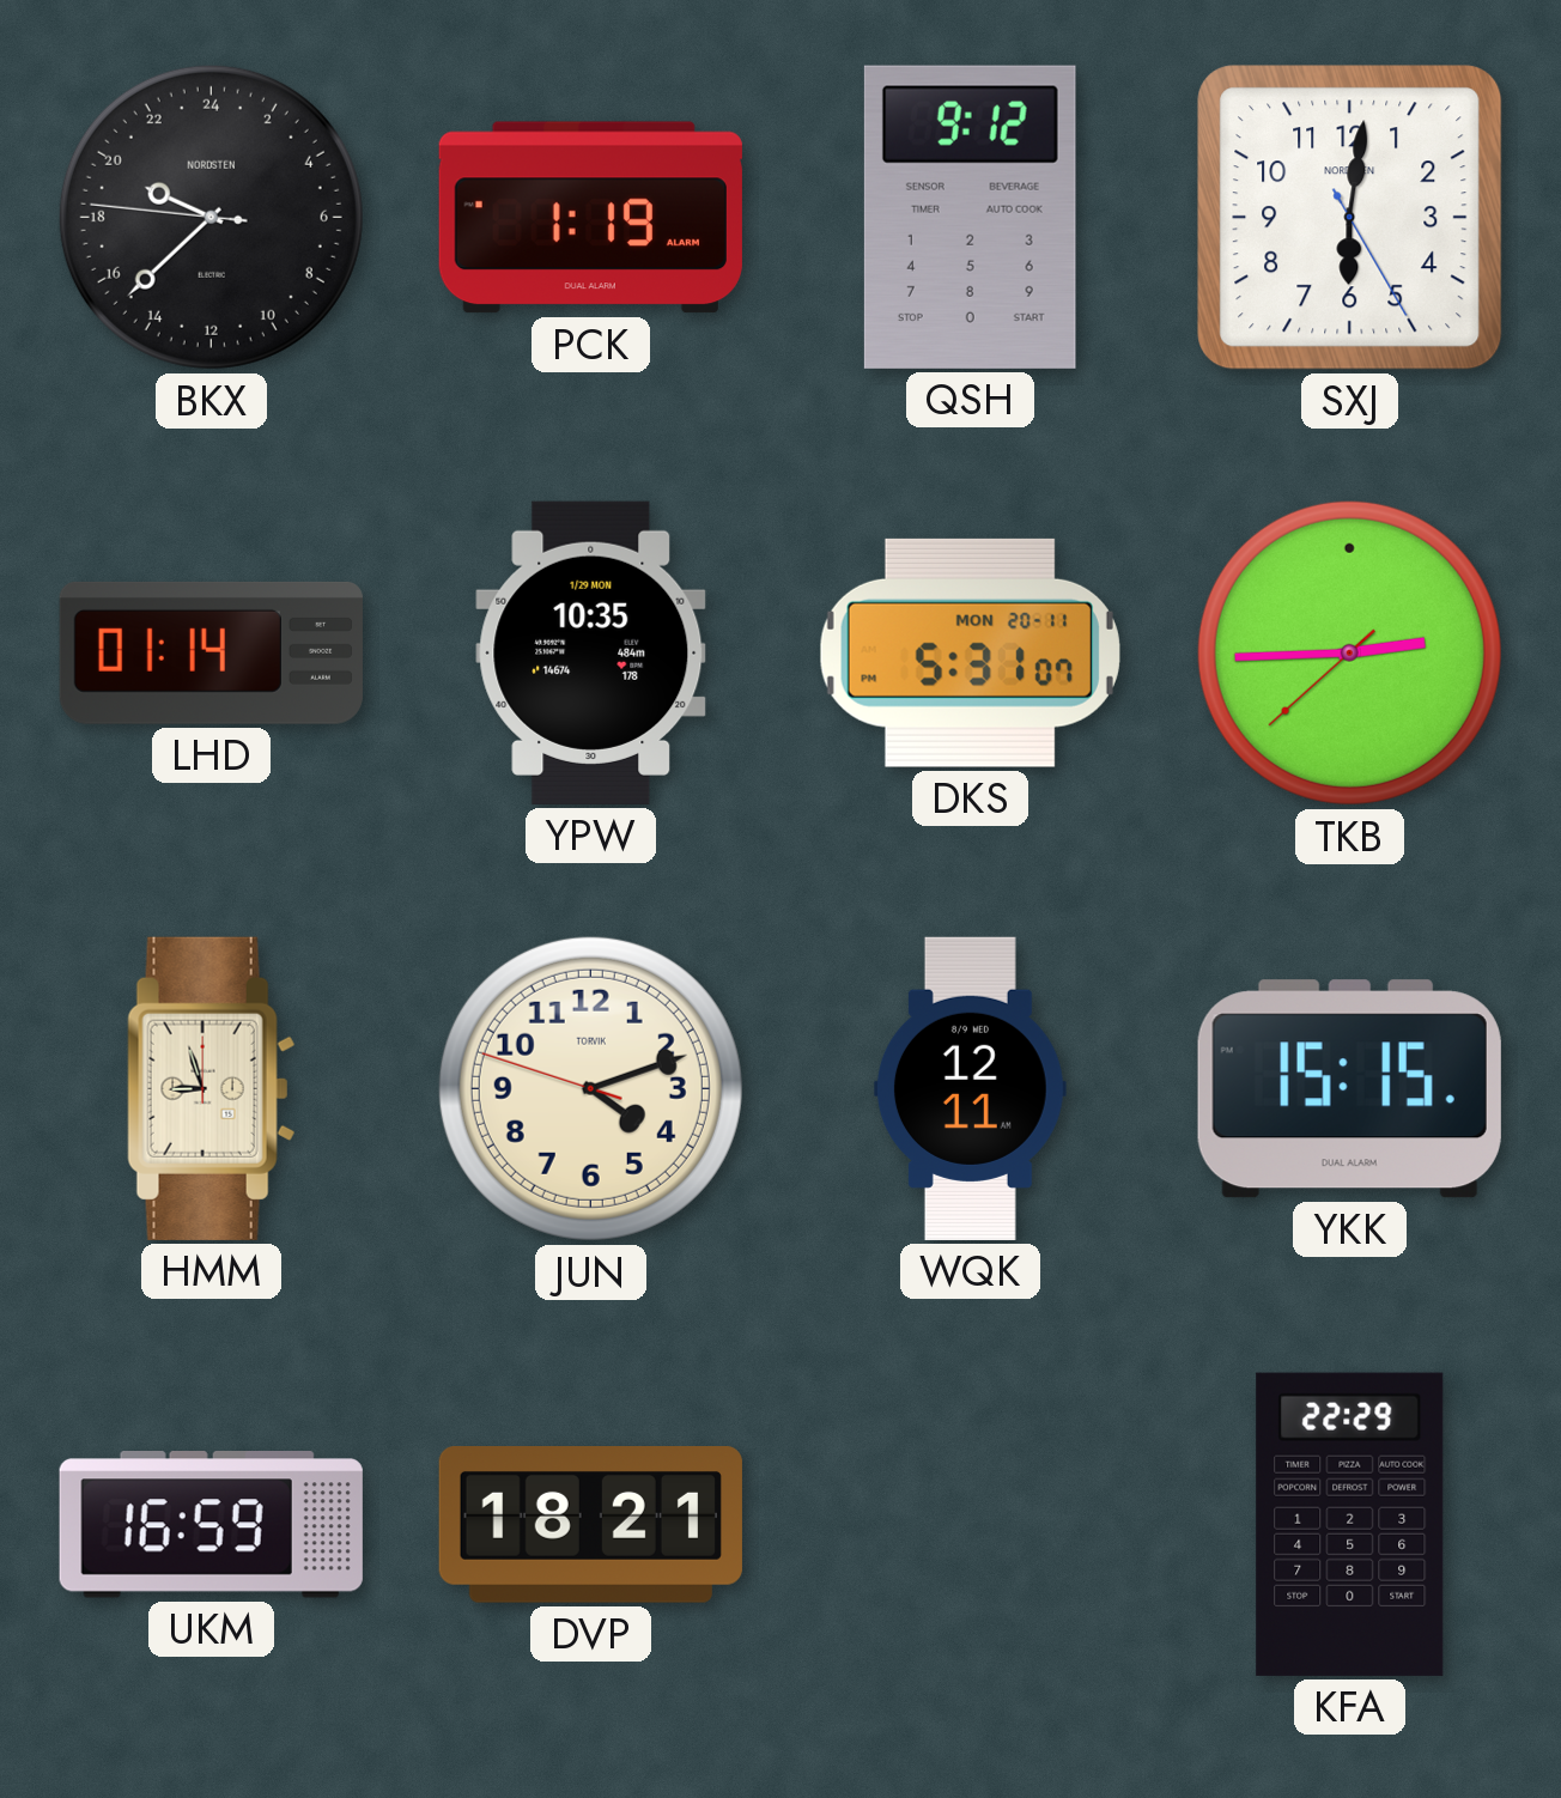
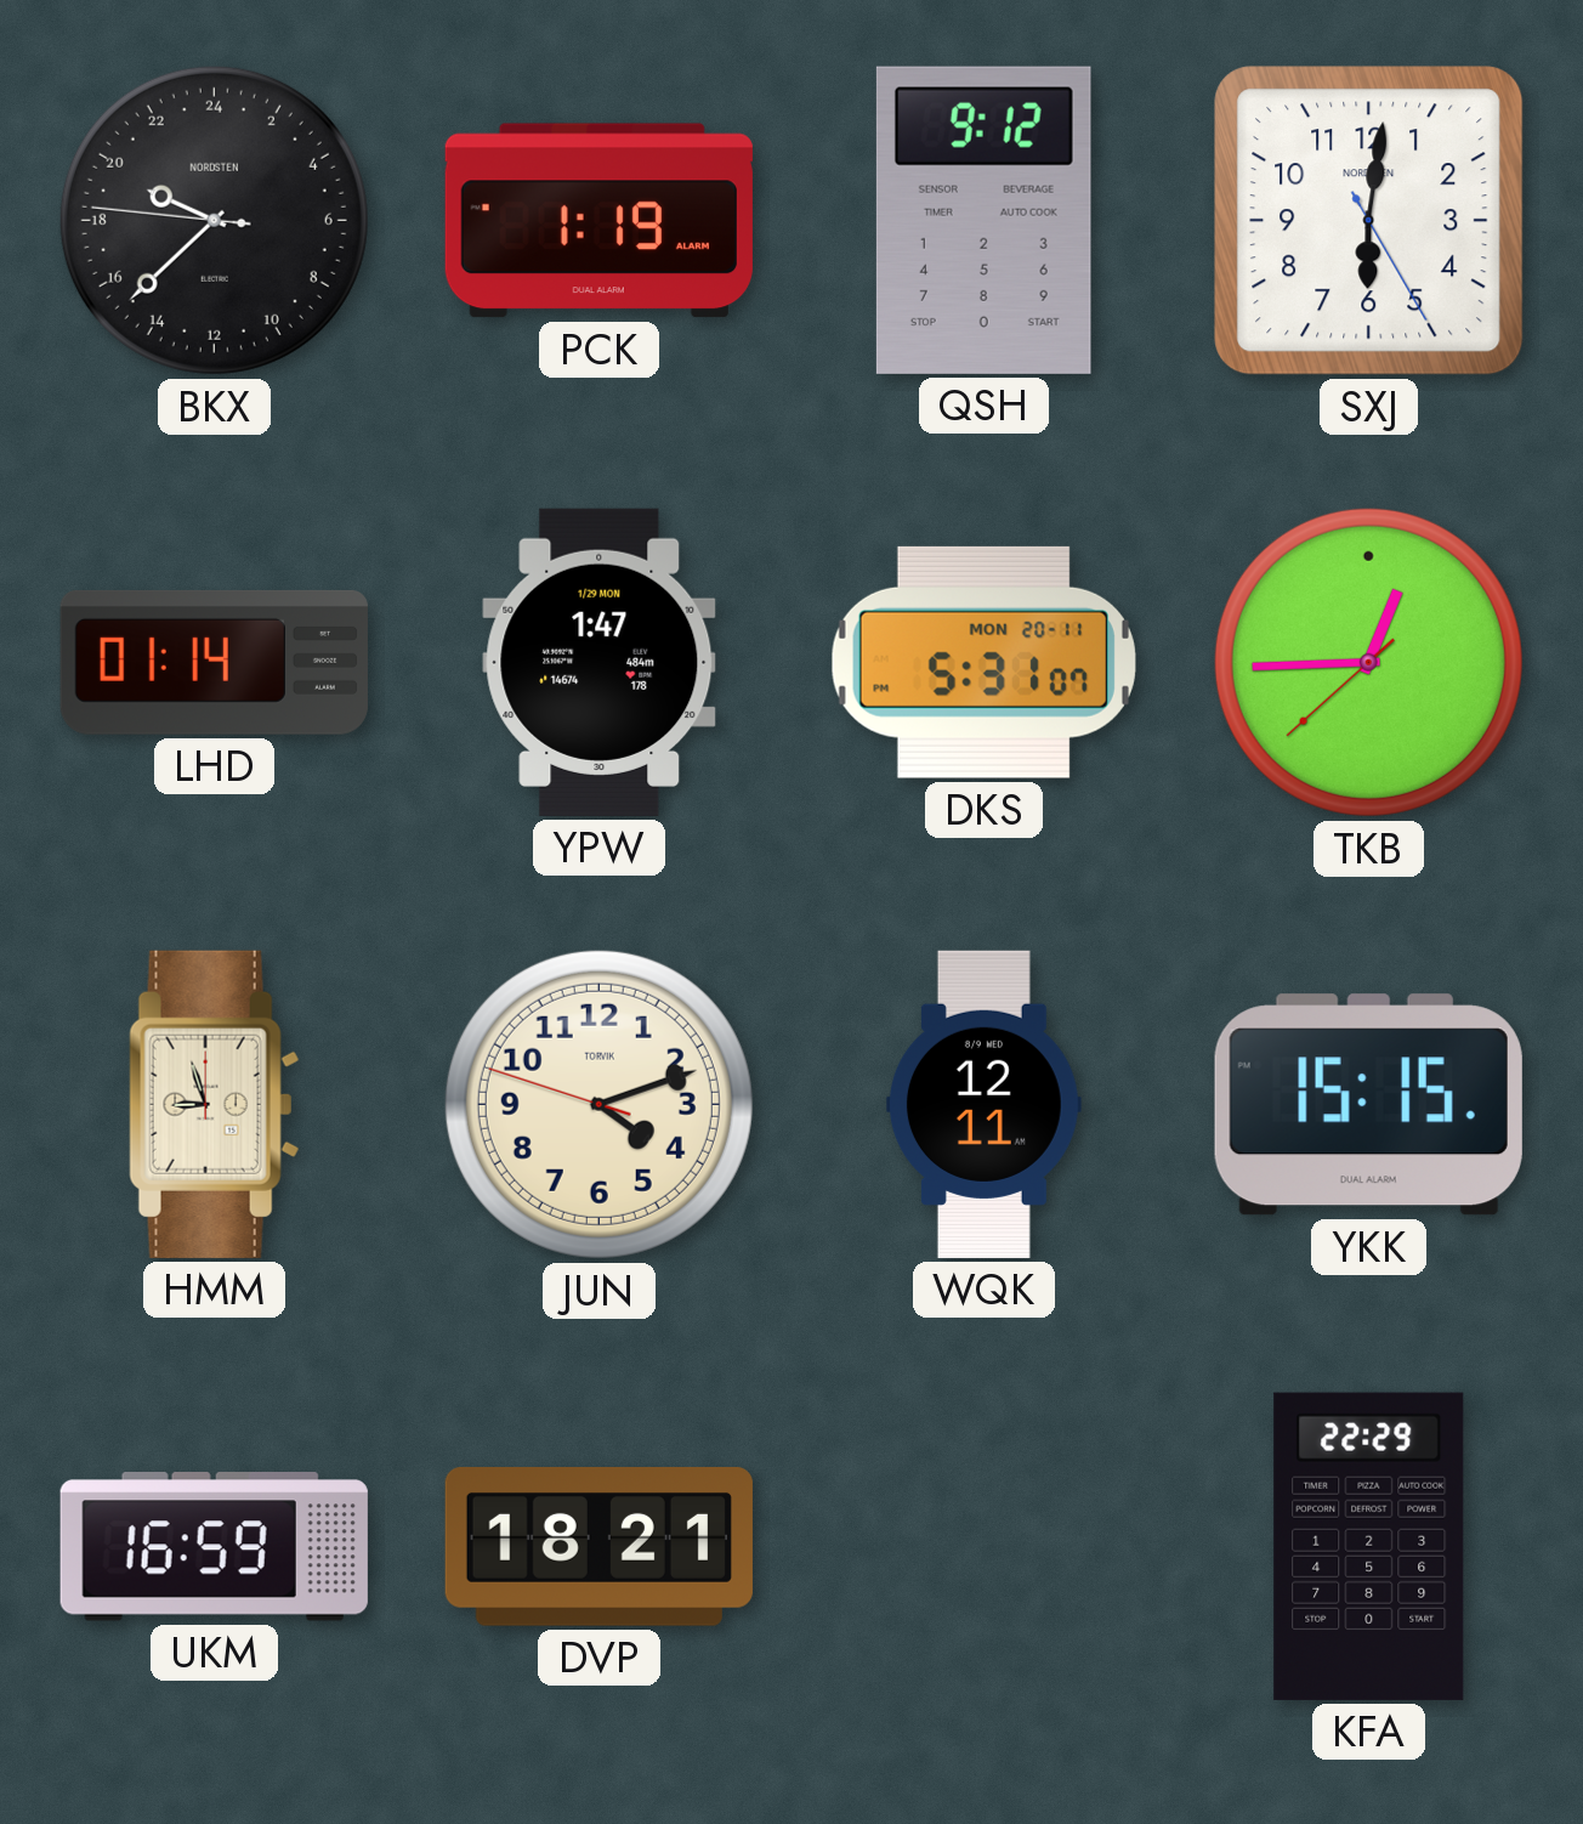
YPW: 10:35 -> 1:47 (600, 662)
TKB: 2:44 -> 12:44 (1368, 662)
